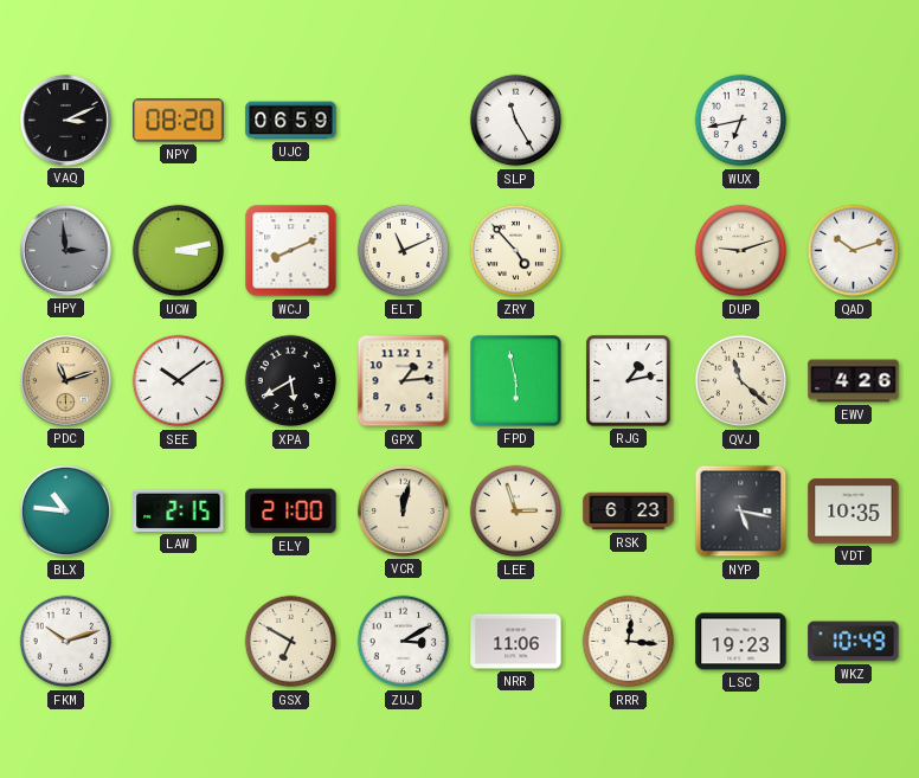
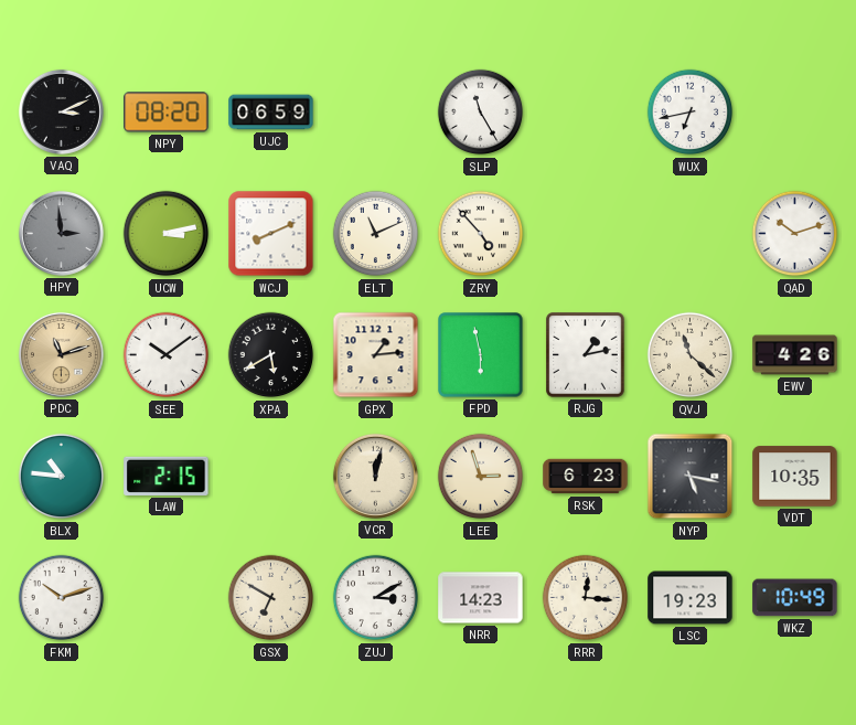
DUP: 9:12 -> none (741, 251)
ELY: 21:00 -> none (291, 512)
NRR: 11:06 -> 14:23 (481, 598)
